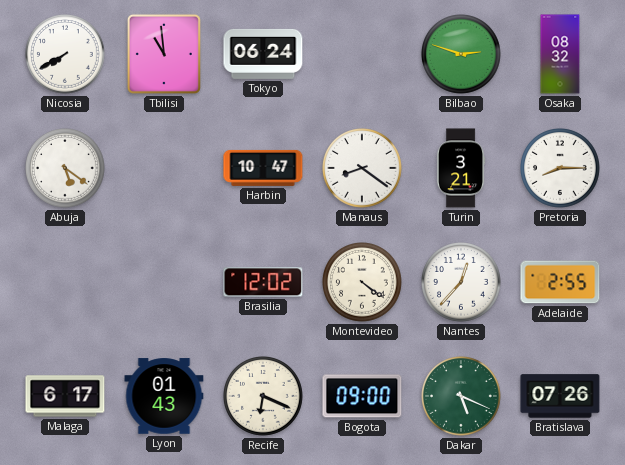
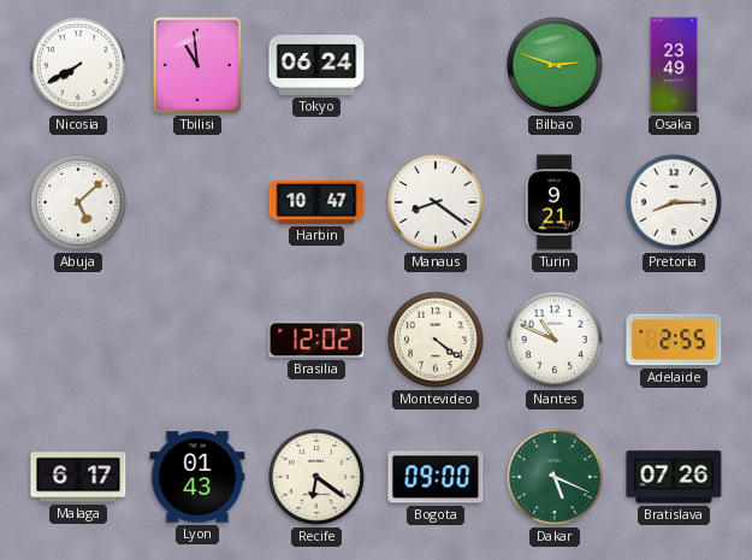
Osaka: 08:32 -> 23:49 (674, 65)
Abuja: 5:21 -> 5:08 (79, 204)
Turin: 3:21 -> 9:21 (555, 202)
Nantes: 12:37 -> 10:49 (556, 341)
Recife: 6:19 -> 6:21 (318, 478)
